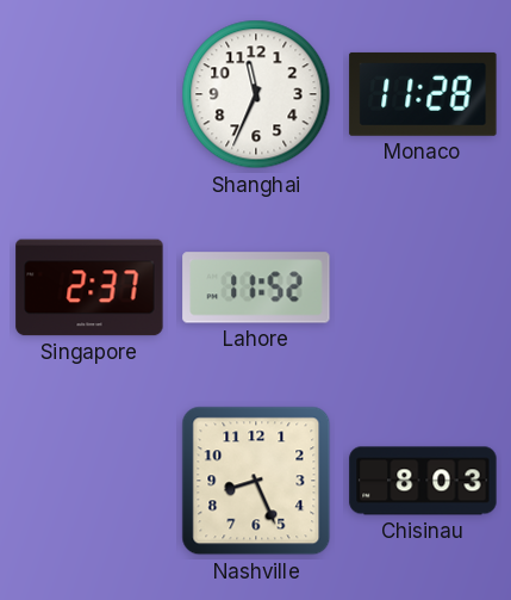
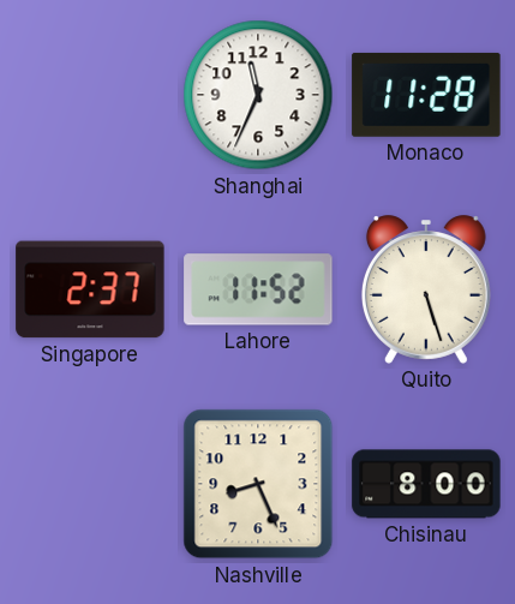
Quito: none -> 5:27 (426, 289)
Chisinau: 8:03 -> 8:00 (426, 484)
